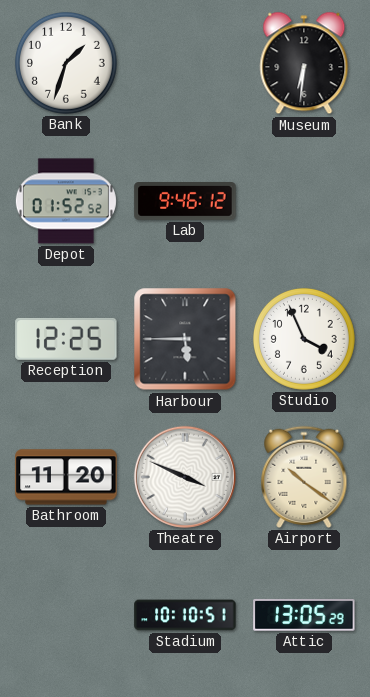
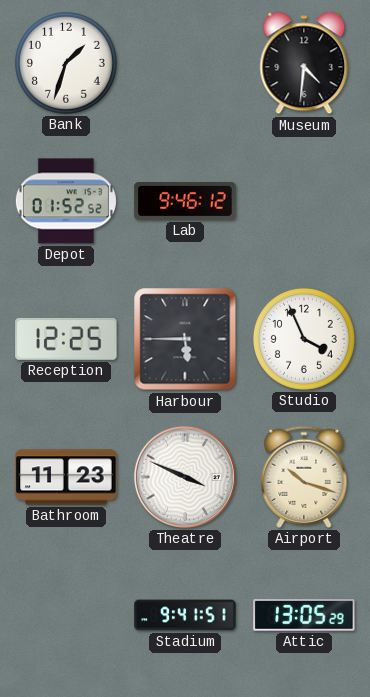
Museum: 6:31 -> 4:31 (304, 63)
Bathroom: 11:20 -> 11:23 (66, 477)
Airport: 10:21 -> 10:18 (304, 477)
Stadium: 10:10 -> 9:41 (185, 615)
